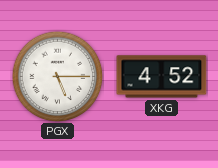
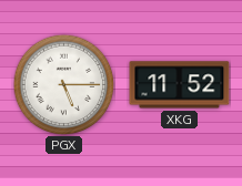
XKG: 4:52 -> 11:52 (180, 85)
